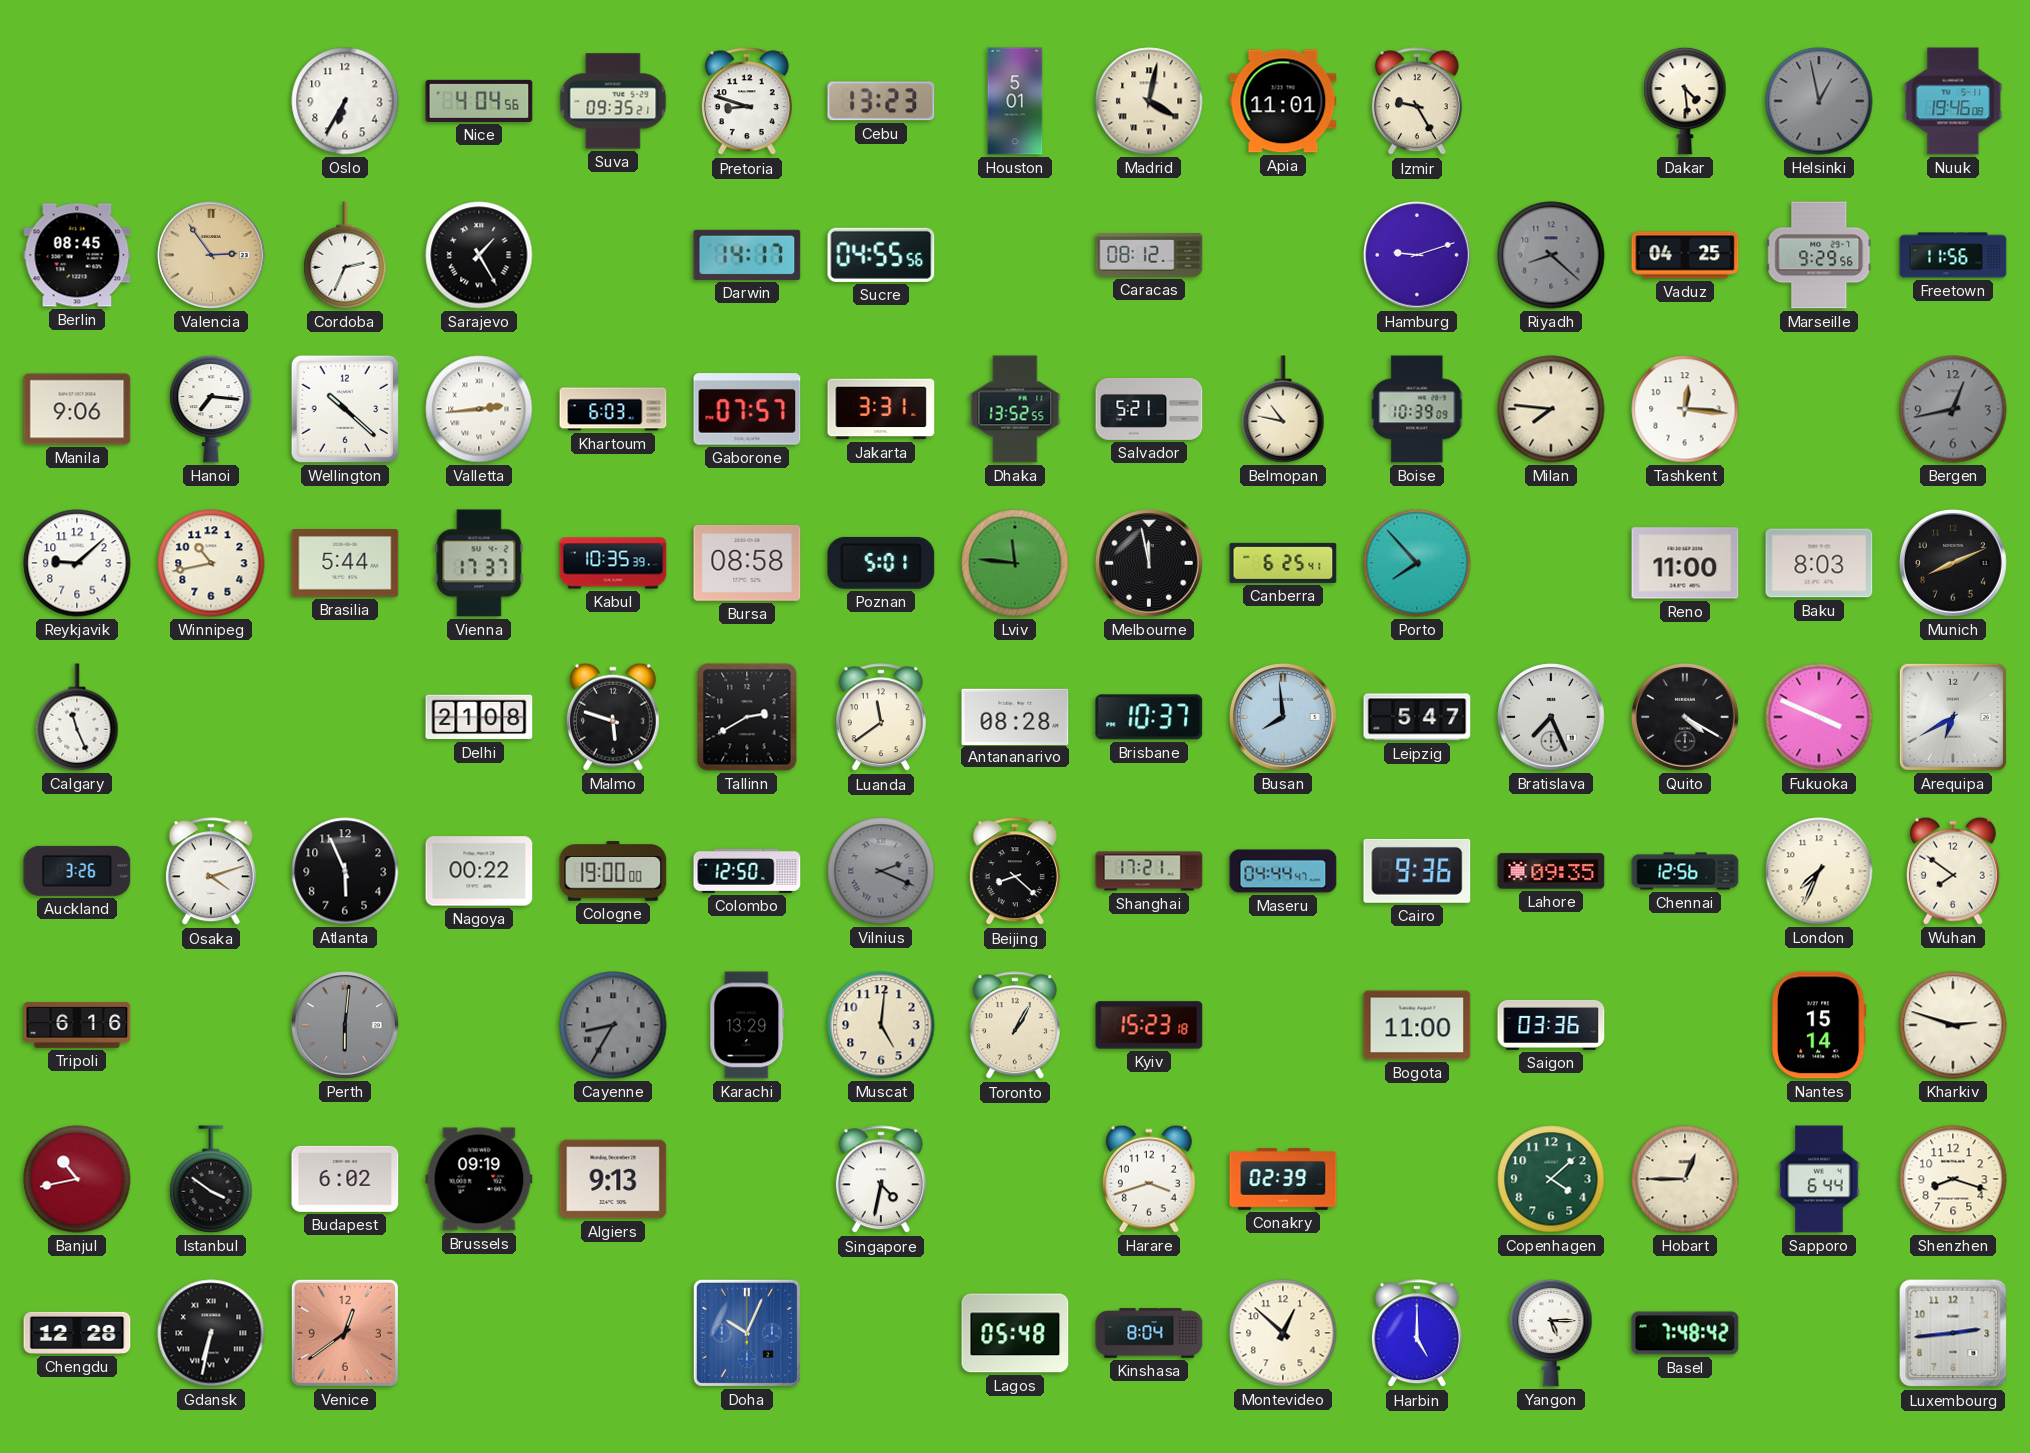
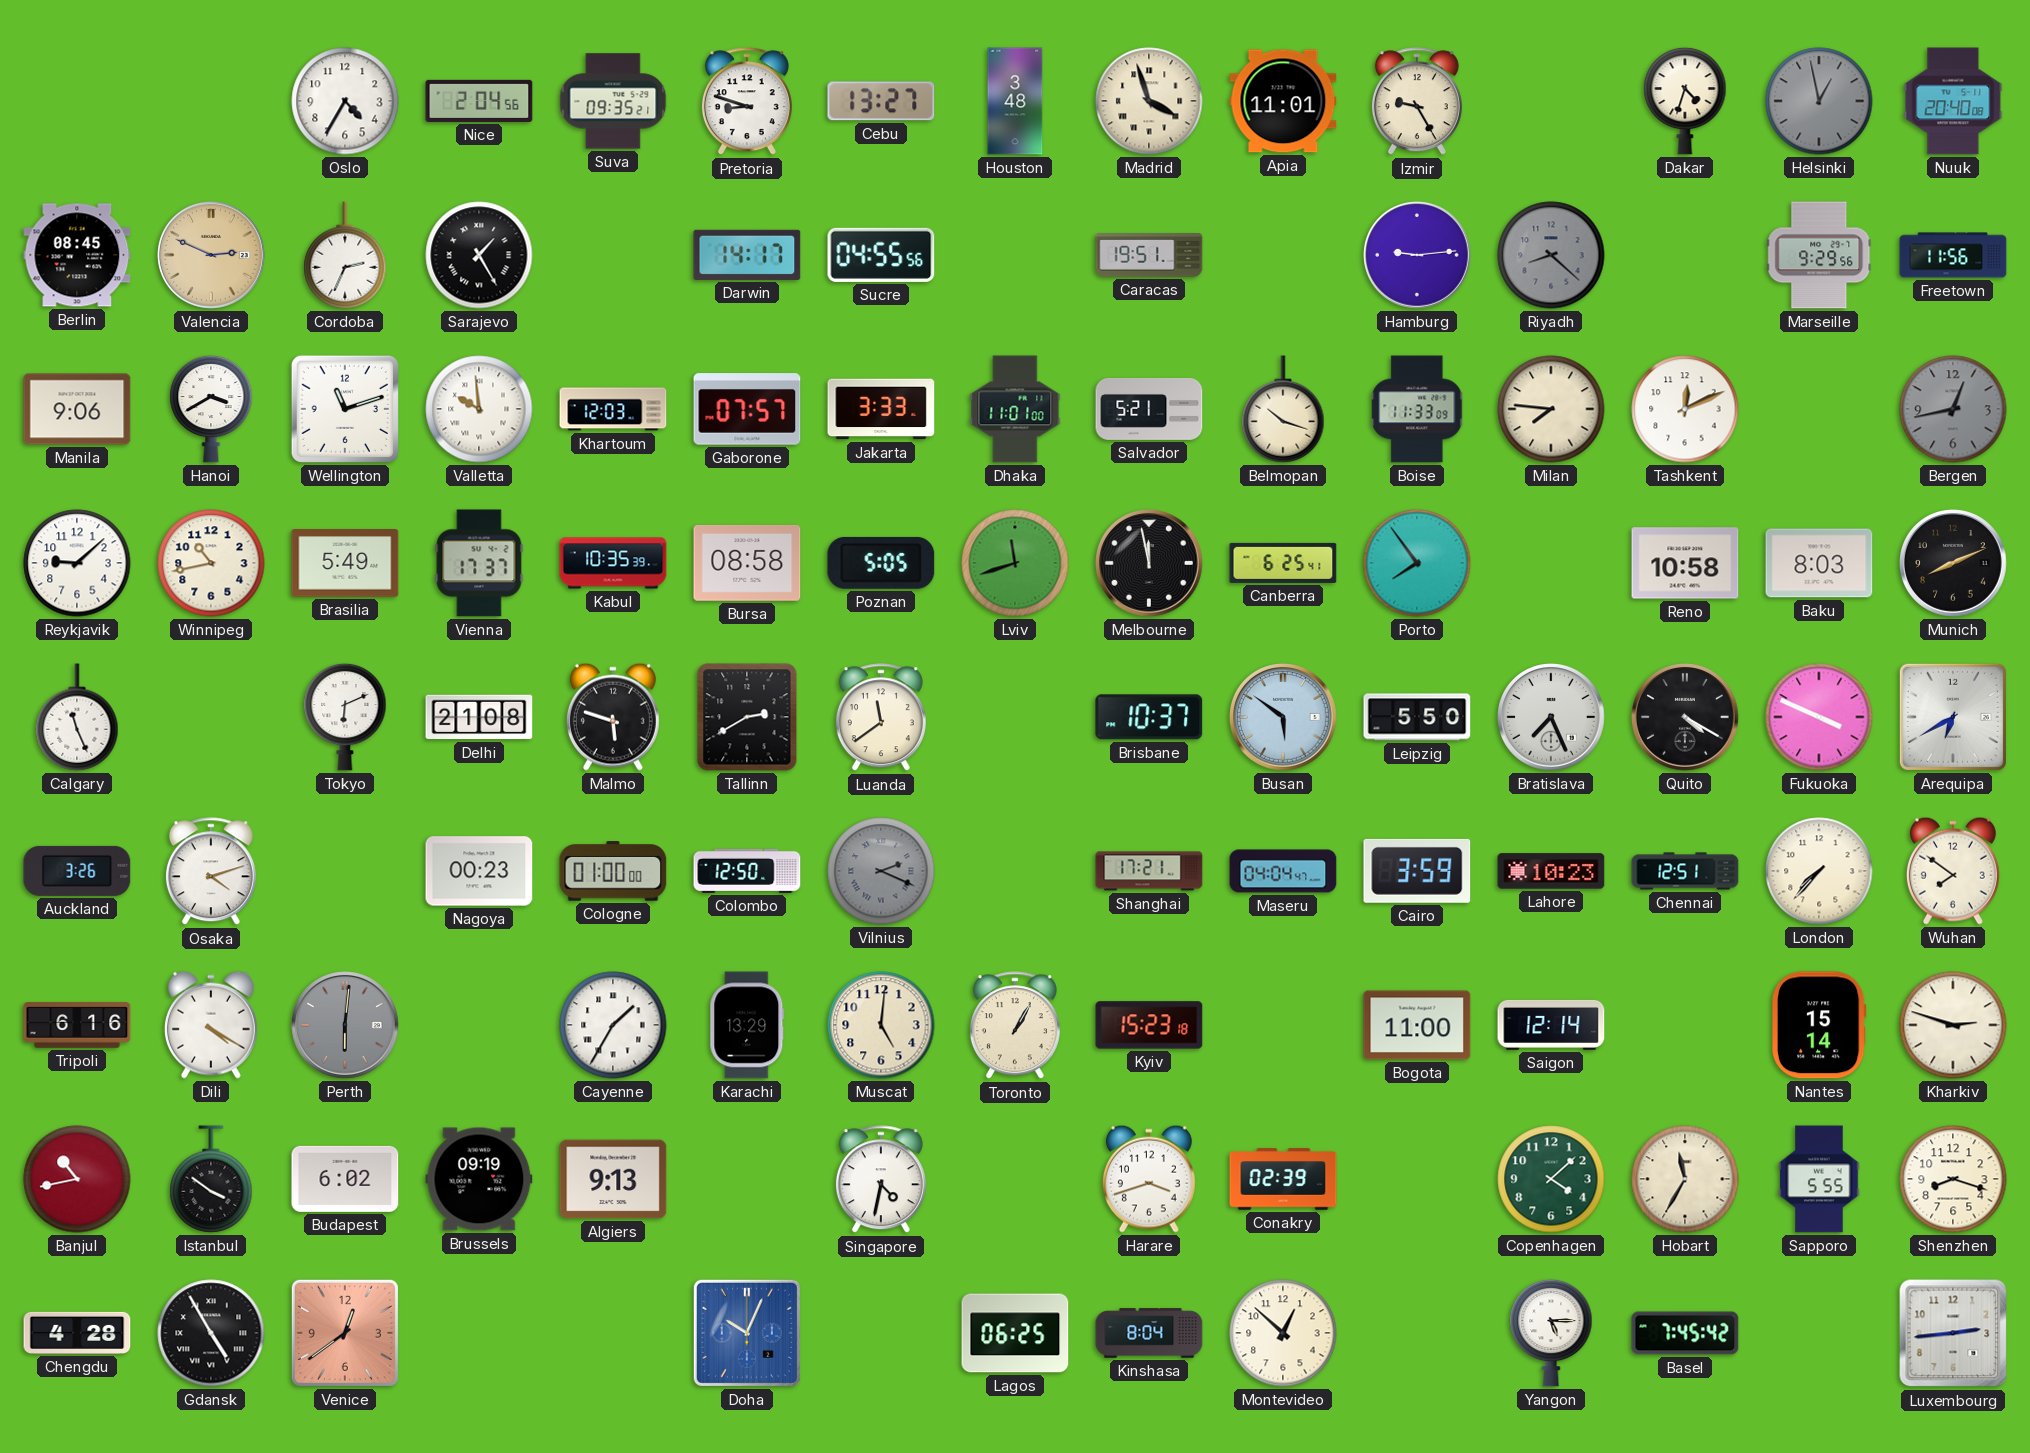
Oslo: 6:35 -> 4:35 (345, 101)
Nice: 4:04 -> 2:04 (479, 101)
Cebu: 13:23 -> 13:27 (881, 101)
Houston: 5:01 -> 3:48 (1015, 101)
Madrid: 4:02 -> 3:57 (1149, 101)
Dakar: 4:29 -> 4:33 (1685, 101)
Nuuk: 19:46 -> 20:40 (1953, 101)
Valencia: 2:54 -> 2:49 (212, 256)
Caracas: 08:12 -> 19:51 (1149, 255)
Hamburg: 9:12 -> 9:14 (1418, 256)
Vaduz: 04:25 -> none (1685, 255)
Hanoi: 7:16 -> 3:40 (211, 409)
Wellington: 10:22 -> 11:12 (345, 409)
Valletta: 2:44 -> 9:59 (479, 409)
Khartoum: 6:03 -> 12:03 (613, 409)
Jakarta: 3:31 -> 3:33 (881, 409)
Dhaka: 13:52 -> 11:01 (1015, 409)
Belmopan: 10:47 -> 10:18 (1283, 409)
Boise: 10:39 -> 11:33 (1418, 409)
Tashkent: 12:16 -> 12:11 (1685, 409)
Brasilia: 5:44 -> 5:49 (345, 563)
Poznan: 5:01 -> 5:05 (881, 563)
Lviv: 11:46 -> 11:42 (1015, 563)
Porto: 7:53 -> 7:54 (1417, 563)
Reno: 11:00 -> 10:58 (1685, 563)
Tokyo: none -> 6:11 (345, 717)
Antananarivo: 08:28 -> none (1015, 716)
Busan: 7:59 -> 5:51 (1284, 718)
Leipzig: 5:47 -> 5:50 (1417, 717)
Atlanta: 5:56 -> none (345, 871)
Nagoya: 00:22 -> 00:23 (479, 871)
Cologne: 19:00 -> 01:00 (613, 871)
Beijing: 8:22 -> none (1015, 872)
Maseru: 04:44 -> 04:04 (1283, 871)
Cairo: 9:36 -> 3:59 (1417, 871)
Lahore: 09:35 -> 10:23 (1551, 871)
Chennai: 12:56 -> 12:51 (1685, 871)
London: 7:34 -> 7:37 (1819, 871)
Dili: none -> 4:20 (211, 1025)
Cayenne: 8:35 -> 1:35 (613, 1025)
Cayenne dial: grey -> white (613, 1025)
Saigon: 03:36 -> 12:14 (1551, 1025)
Hobart: 12:45 -> 11:35 (1685, 1179)
Sapporo: 6:44 -> 5:55 (1819, 1179)
Chengdu: 12:28 -> 4:28 (77, 1333)
Gdansk: 6:32 -> 4:55 (211, 1333)
Lagos: 05:48 -> 06:25 (1015, 1333)
Harbin: 5:00 -> none (1417, 1334)
Basel: 7:48 -> 7:45 (1685, 1333)
